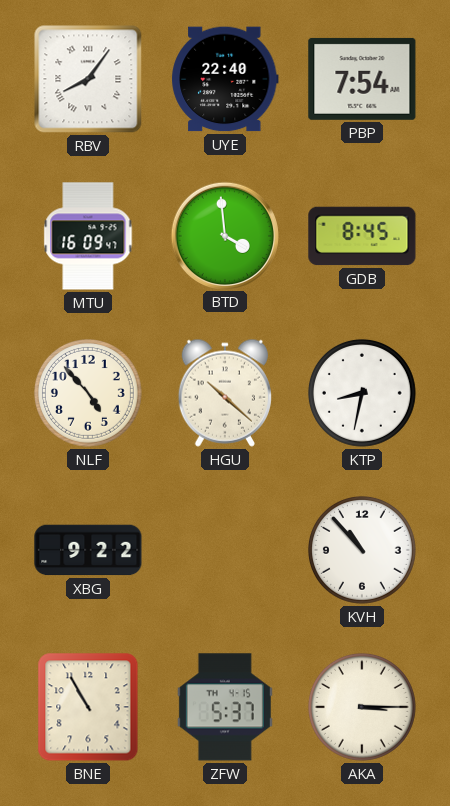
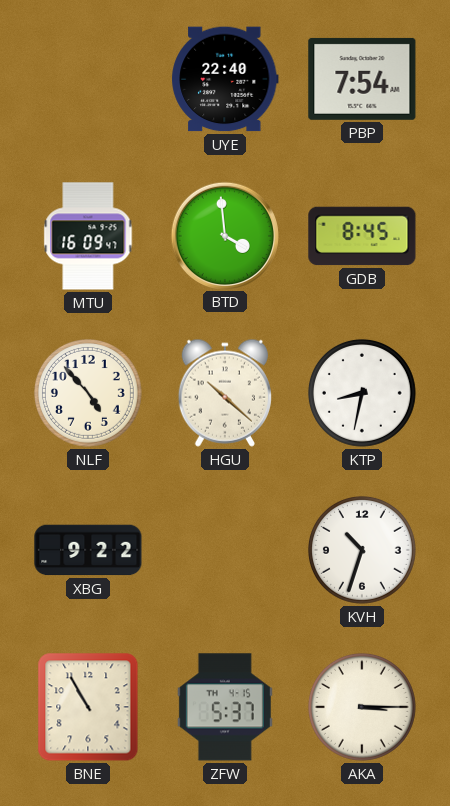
RBV: 8:06 -> none (88, 79)
KVH: 10:53 -> 10:33 (362, 550)
